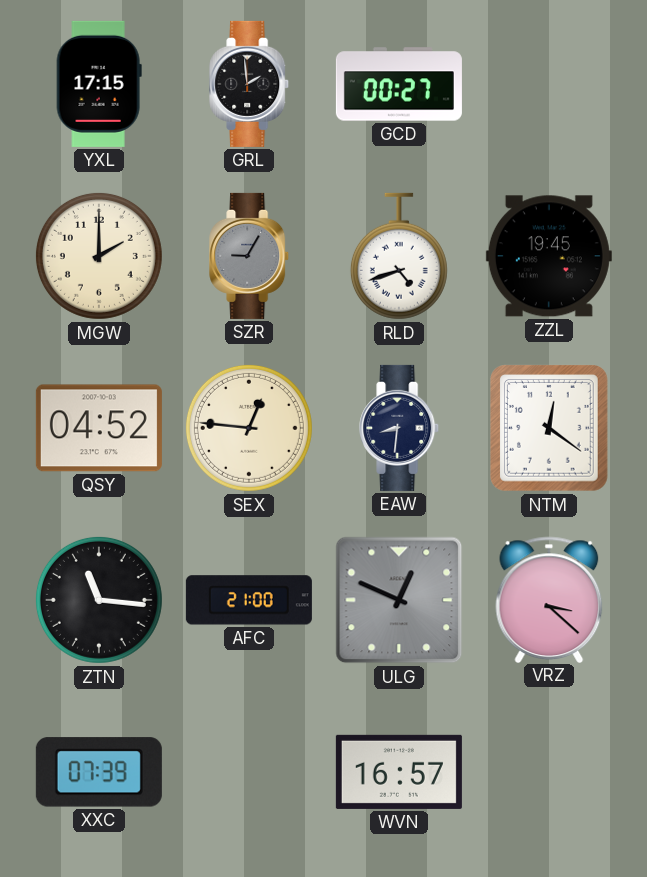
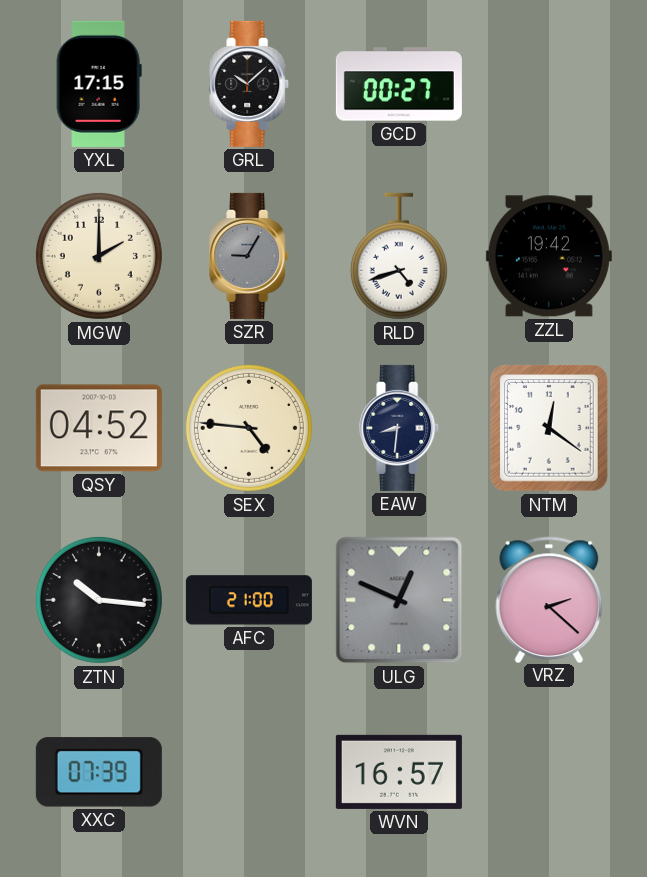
GRL: 1:59 -> 10:08 (250, 84)
ZZL: 19:45 -> 19:42 (549, 256)
SEX: 12:46 -> 4:46 (249, 428)
ZTN: 11:16 -> 10:16 (99, 600)
VRZ: 3:22 -> 2:22 (549, 599)
